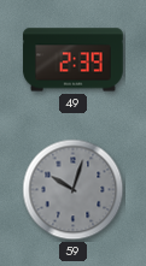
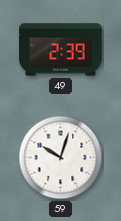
59 dial: grey -> white (61, 158)
